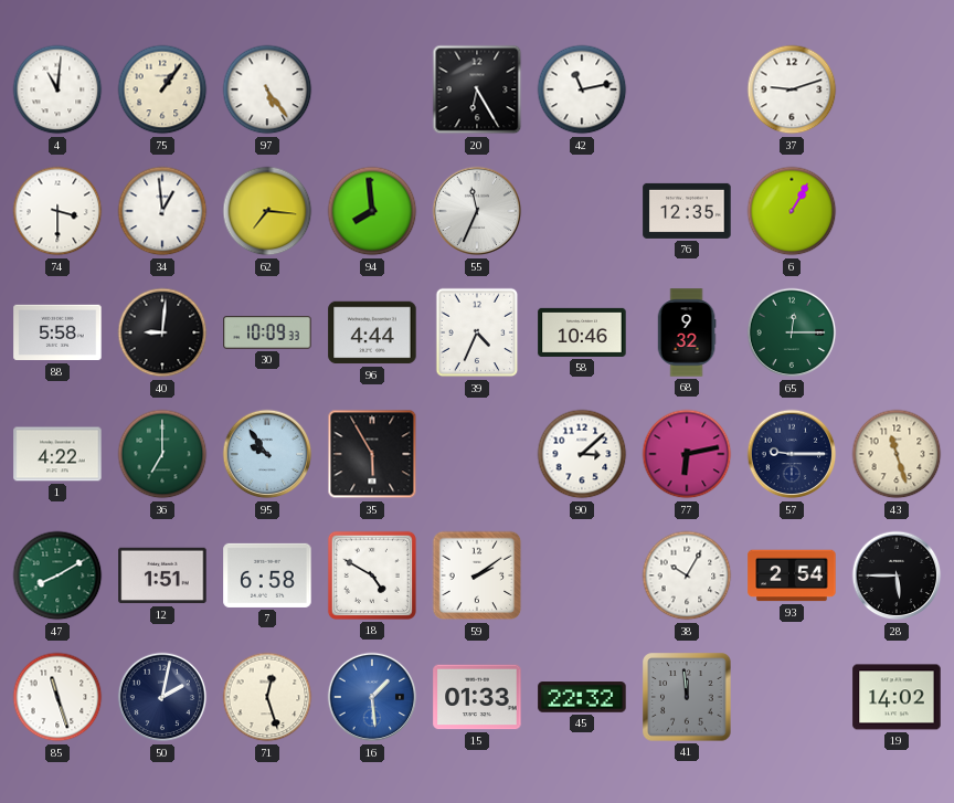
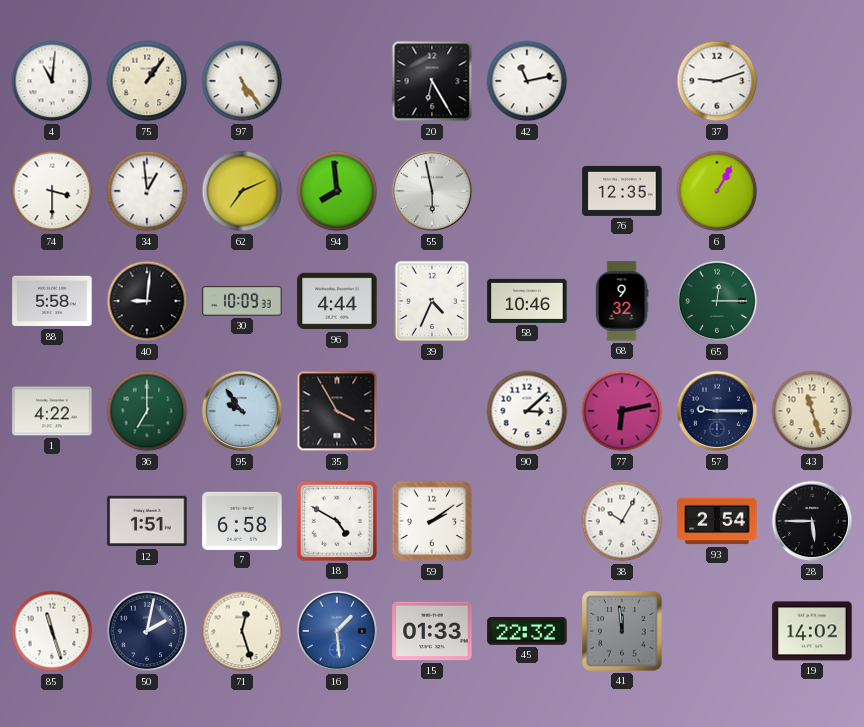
62: 7:16 -> 7:11 (242, 191)
55: 11:34 -> 5:58 (432, 191)
35: 5:55 -> 3:55 (337, 411)
47: 8:10 -> none (57, 575)
